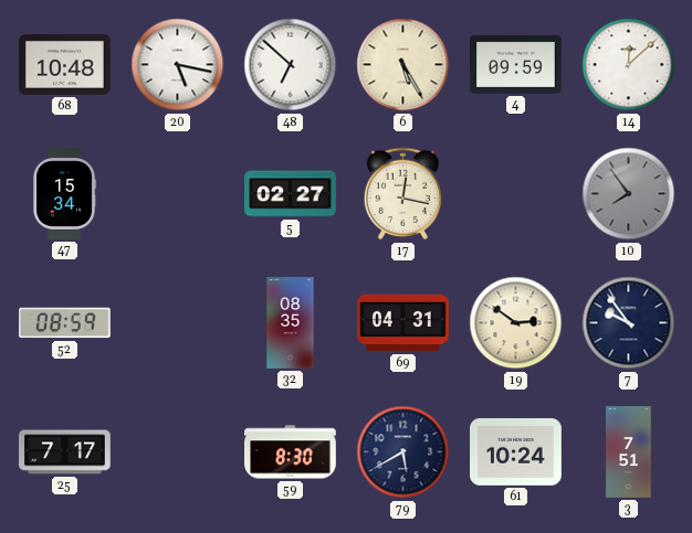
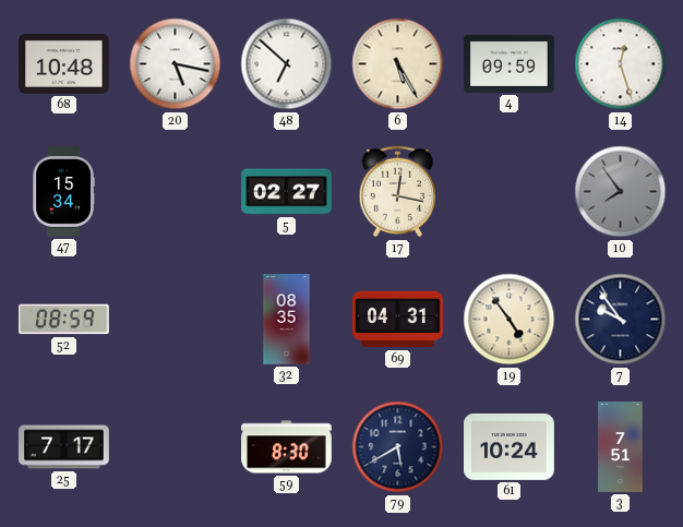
14: 12:08 -> 12:27 (621, 64)
19: 2:51 -> 4:54 (510, 320)
